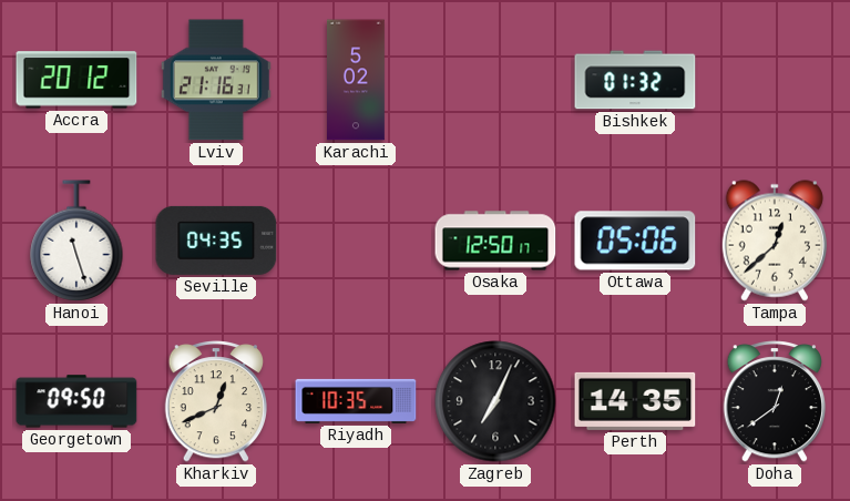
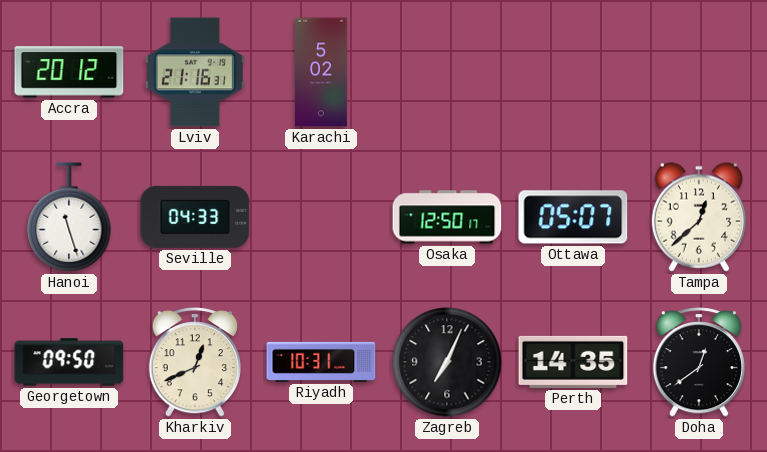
Bishkek: 01:32 -> none (635, 80)
Seville: 04:35 -> 04:33 (195, 217)
Ottawa: 05:06 -> 05:07 (573, 217)
Riyadh: 10:35 -> 10:31 (321, 362)
